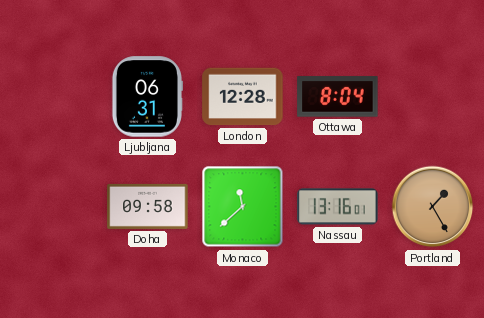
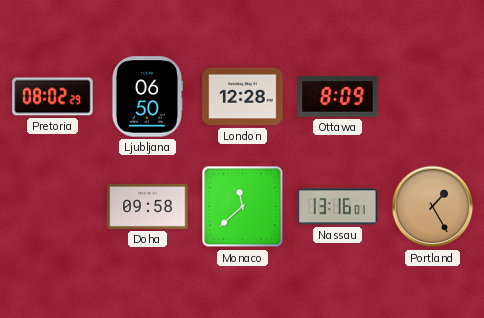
Pretoria: none -> 08:02 (53, 97)
Ljubljana: 06:31 -> 06:50 (147, 97)
Ottawa: 8:04 -> 8:09 (338, 97)
